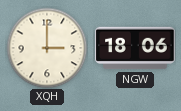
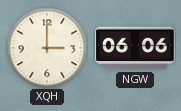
NGW: 18:06 -> 06:06 (135, 48)
